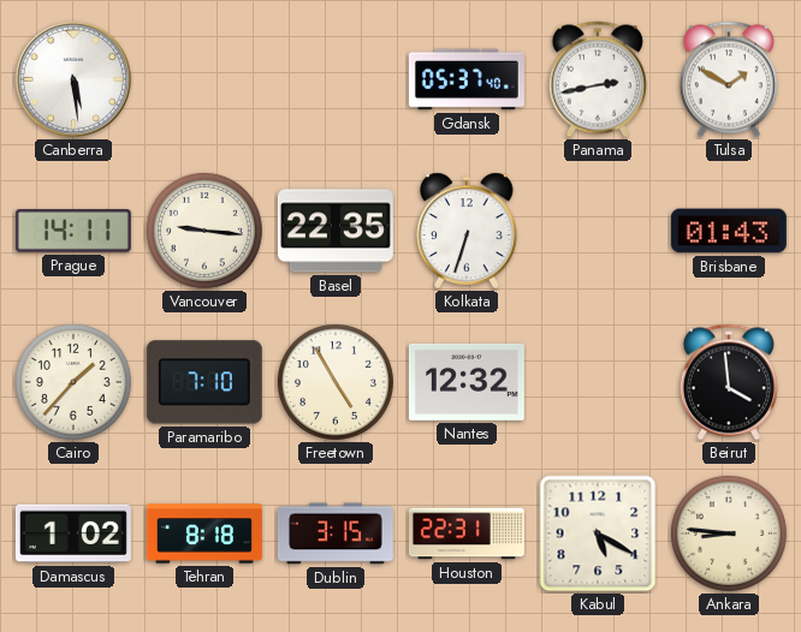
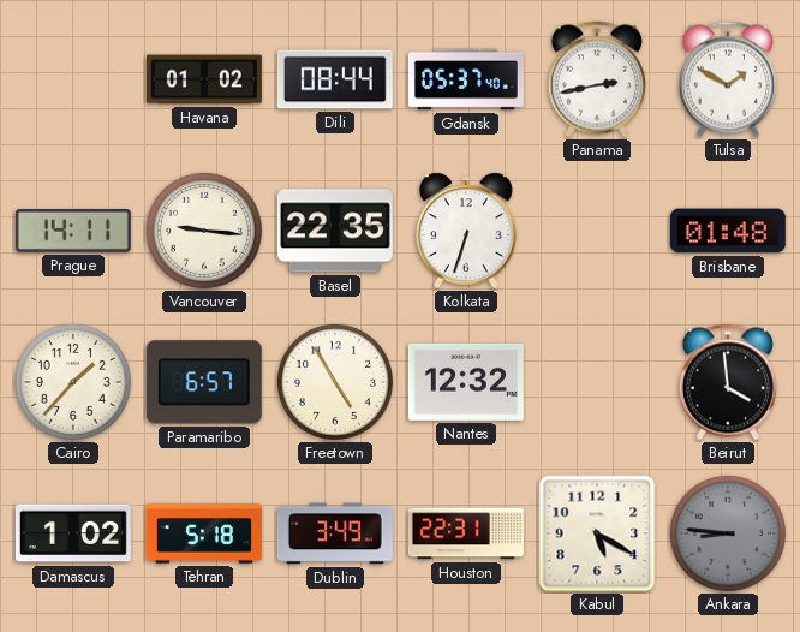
Canberra: 5:29 -> none (73, 79)
Havana: none -> 01:02 (204, 79)
Dili: none -> 08:44 (335, 79)
Brisbane: 01:43 -> 01:48 (728, 231)
Paramaribo: 7:10 -> 6:57 (204, 382)
Tehran: 8:18 -> 5:18 (204, 533)
Dublin: 3:15 -> 3:49 (335, 533)
Ankara dial: cream -> grey (728, 533)
